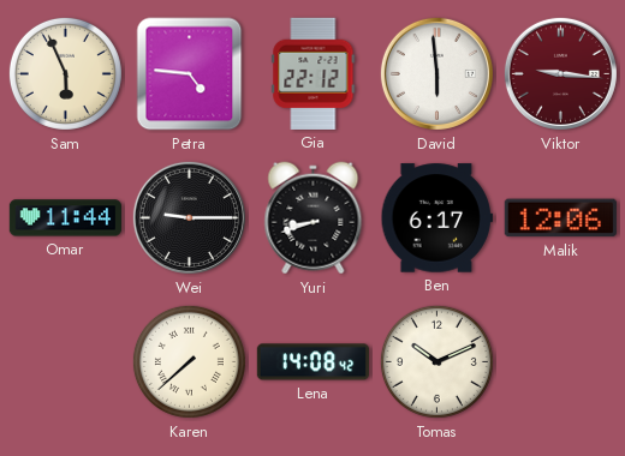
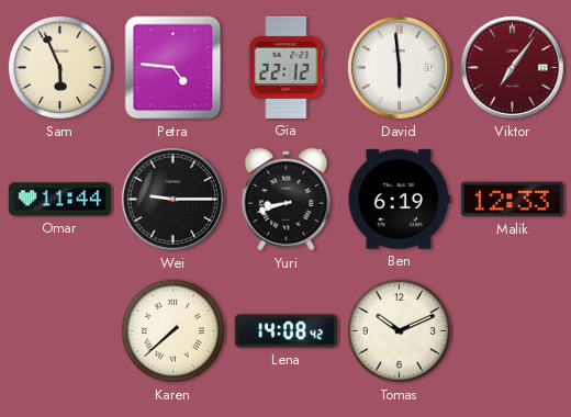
Viktor: 9:16 -> 7:06 (512, 67)
Ben: 6:17 -> 6:19 (399, 200)
Malik: 12:06 -> 12:33 (512, 200)
